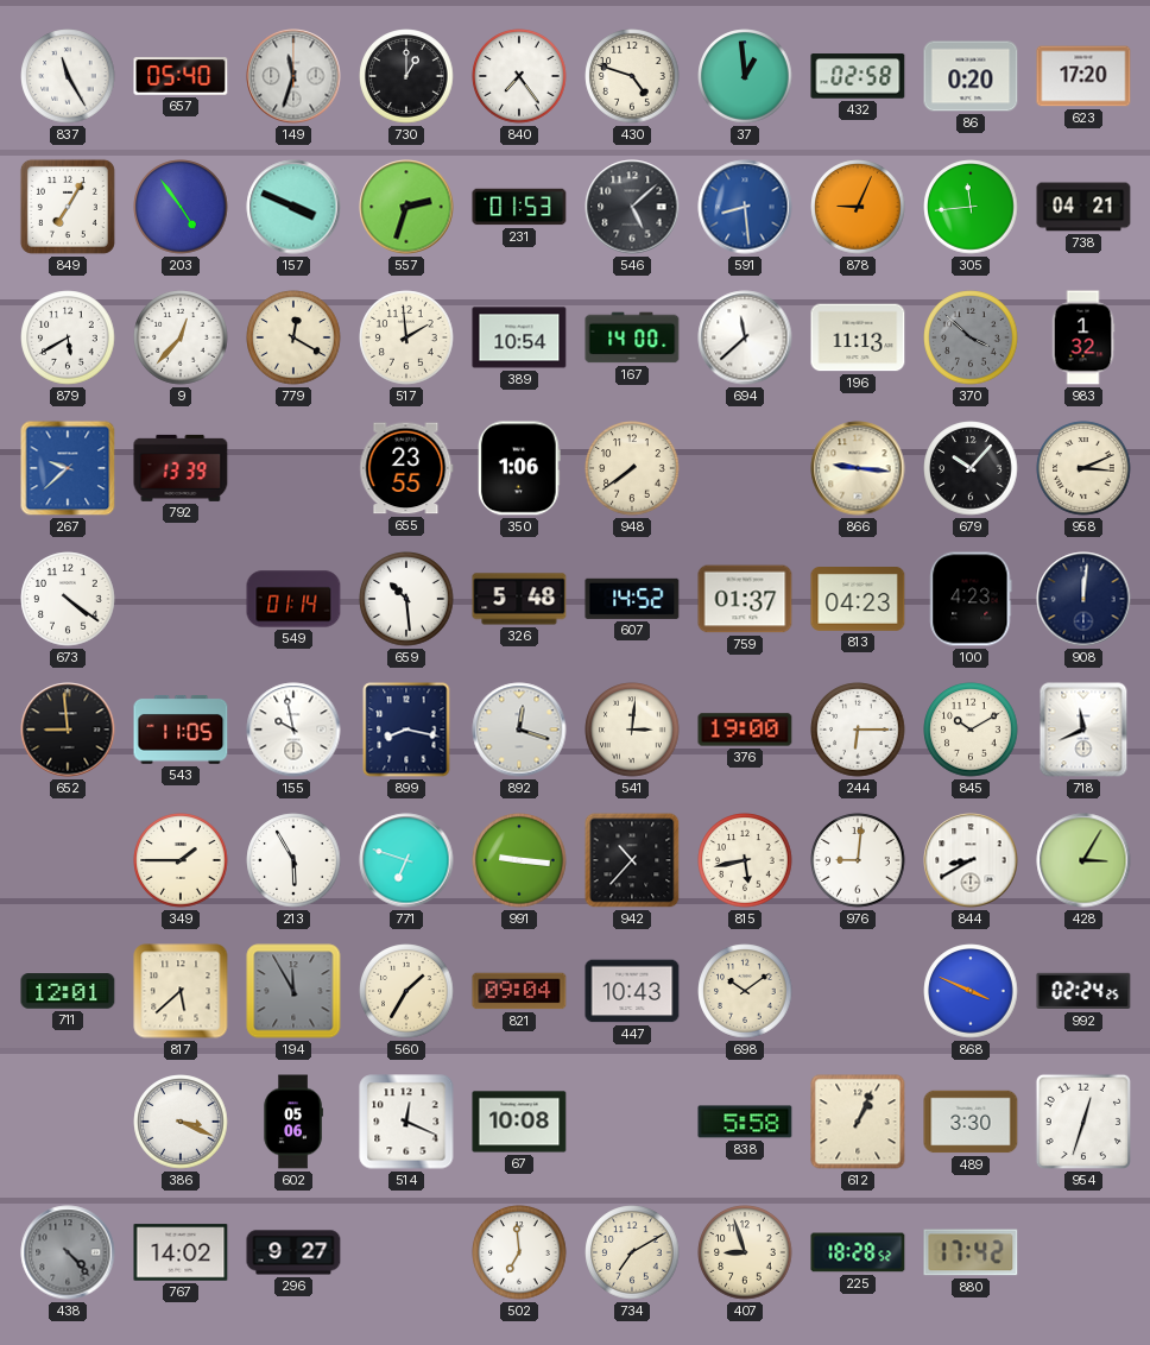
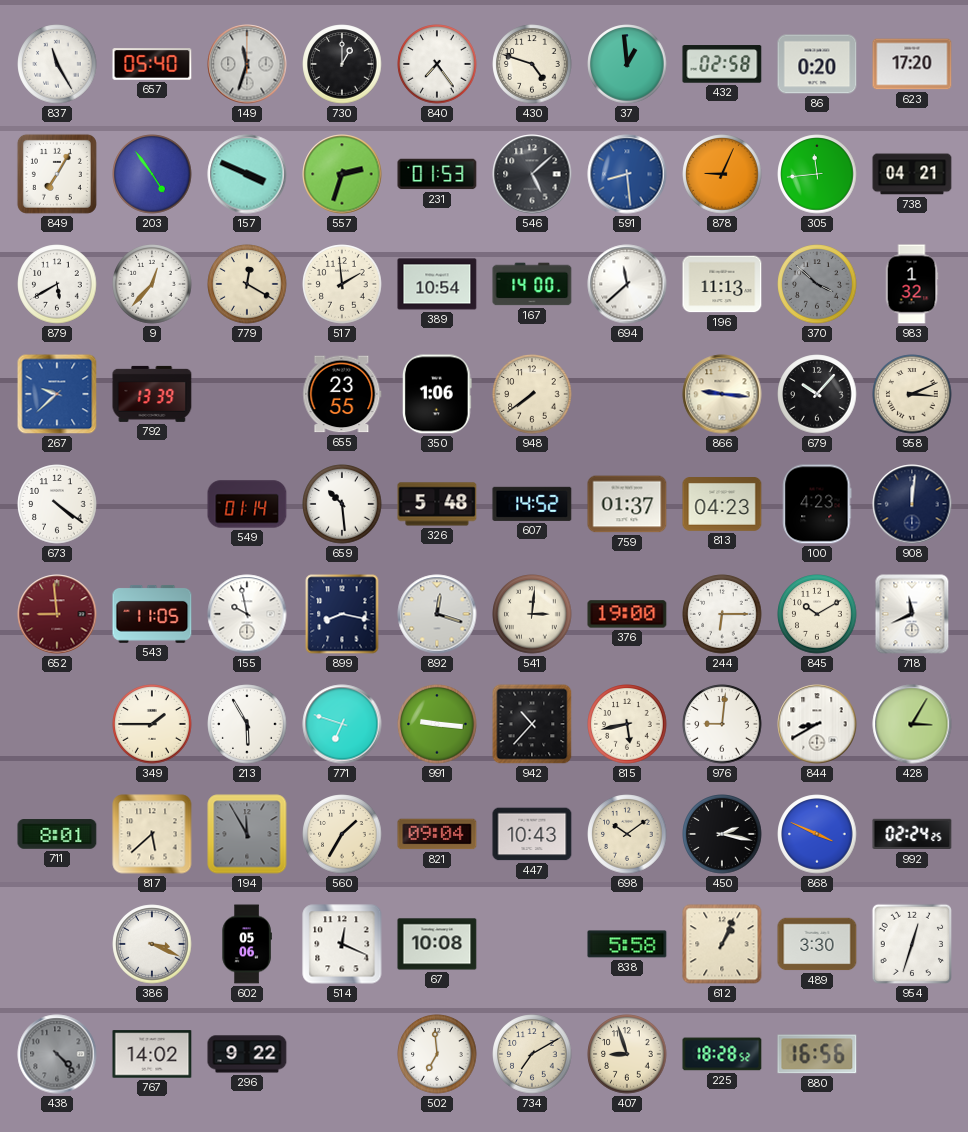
652 dial: black -> burgundy (57, 614)
711: 12:01 -> 8:01 (57, 834)
450: none -> 2:17 (722, 834)
296: 9:27 -> 9:22 (247, 1054)
880: 17:42 -> 16:56 (817, 1054)
